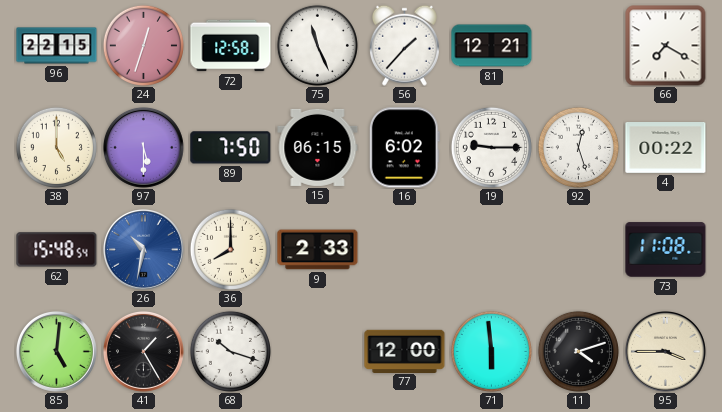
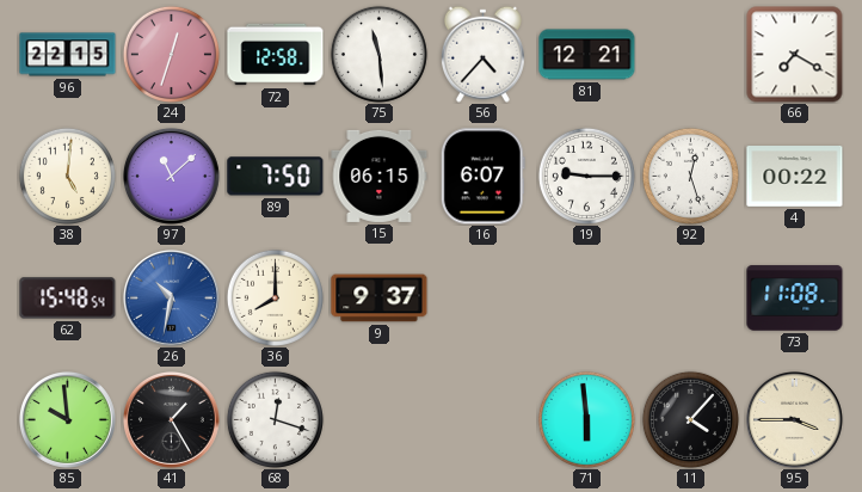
75: 11:26 -> 11:29 (378, 54)
56: 1:37 -> 4:37 (482, 54)
38: 5:00 -> 5:01 (67, 176)
97: 5:30 -> 11:08 (171, 176)
16: 6:02 -> 6:07 (482, 177)
9: 2:33 -> 9:37 (380, 299)
85: 5:01 -> 9:59 (67, 419)
68: 10:18 -> 12:18 (275, 419)
77: 12:00 -> none (405, 351)
11: 4:12 -> 4:07 (690, 419)
